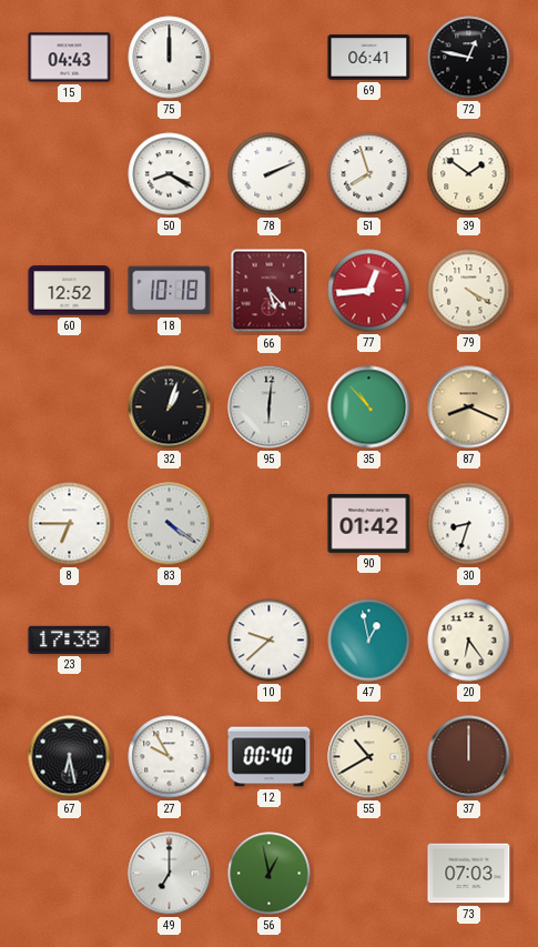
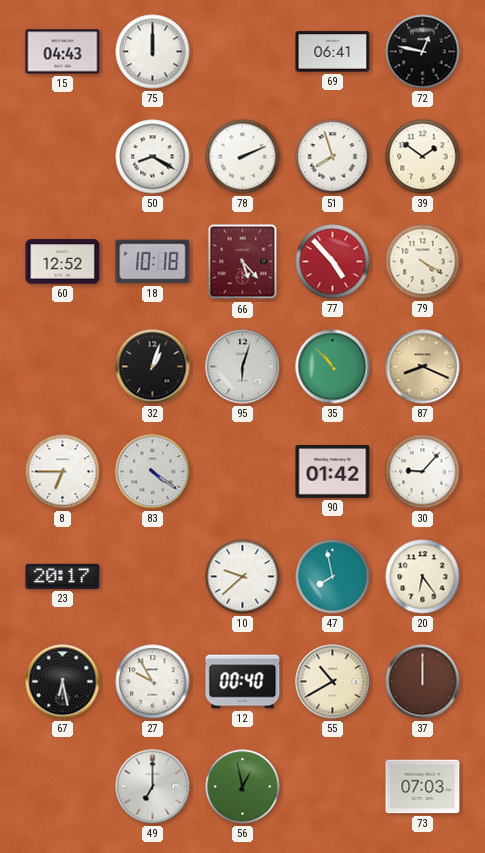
77: 12:44 -> 4:53 (333, 262)
95: 6:01 -> 6:03 (243, 367)
30: 8:33 -> 9:07 (423, 472)
23: 17:38 -> 20:17 (63, 576)
47: 12:58 -> 7:58 (333, 577)
